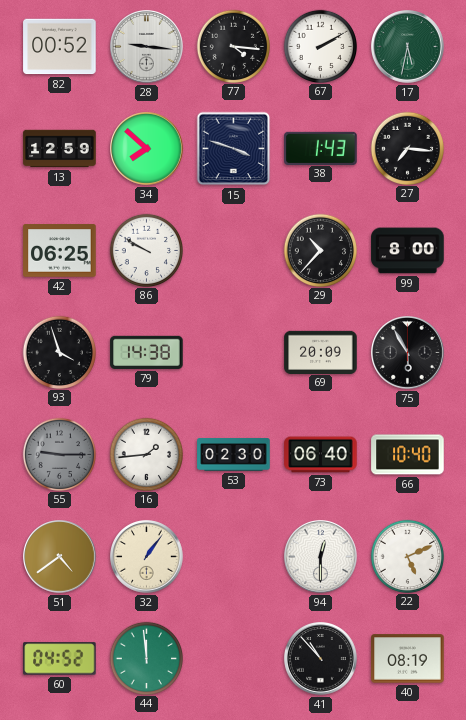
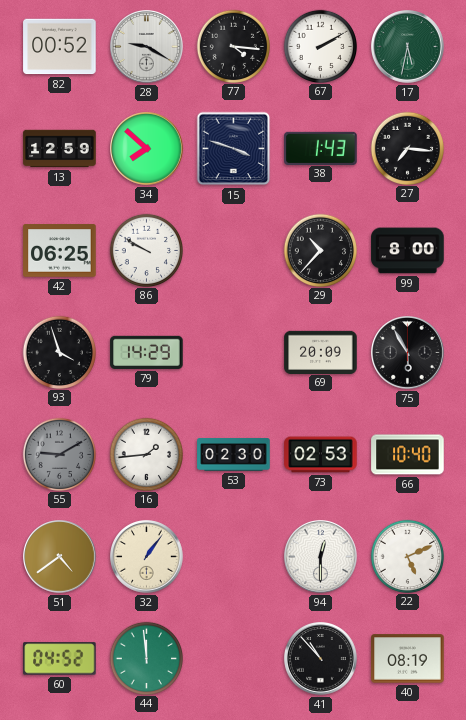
28: 9:16 -> 9:20 (147, 47)
79: 14:38 -> 14:29 (147, 352)
55: 9:15 -> 9:10 (60, 454)
73: 06:40 -> 02:53 (321, 455)
